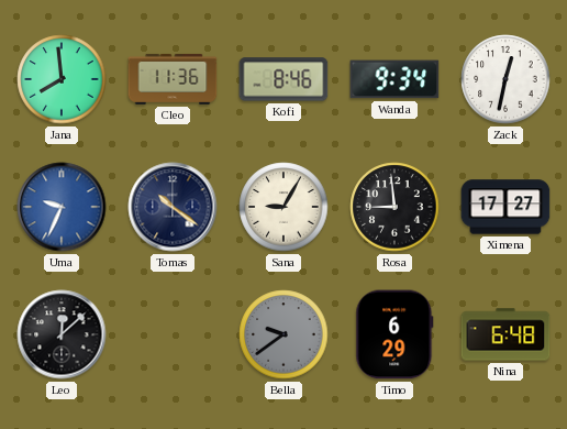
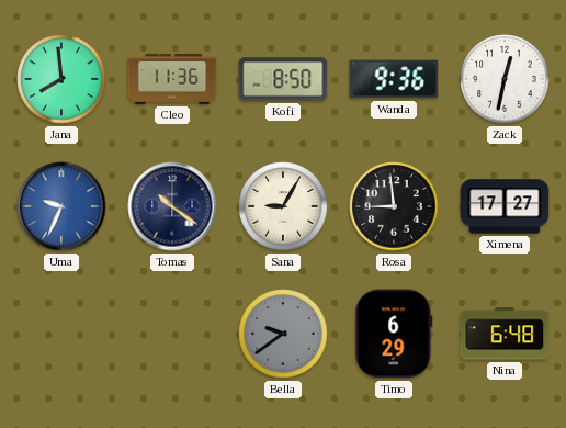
Kofi: 8:46 -> 8:50 (283, 79)
Wanda: 9:34 -> 9:36 (394, 79)
Leo: 12:08 -> none (62, 334)
